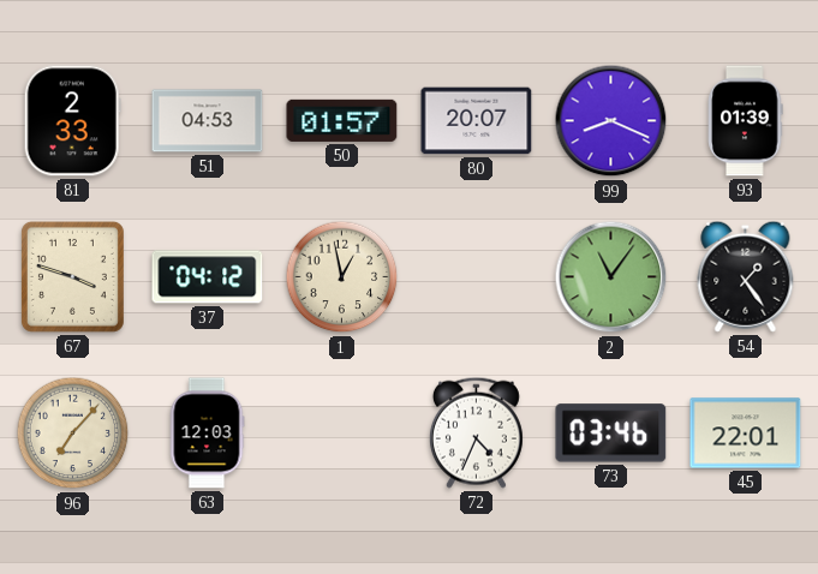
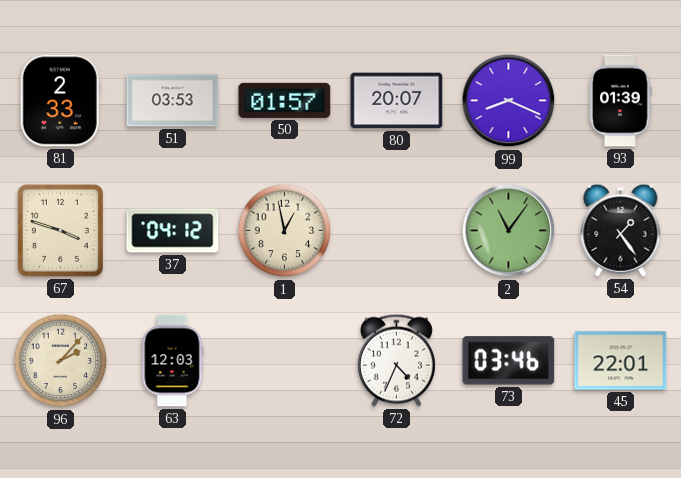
51: 04:53 -> 03:53 (173, 101)
96: 7:07 -> 2:07 (61, 361)
